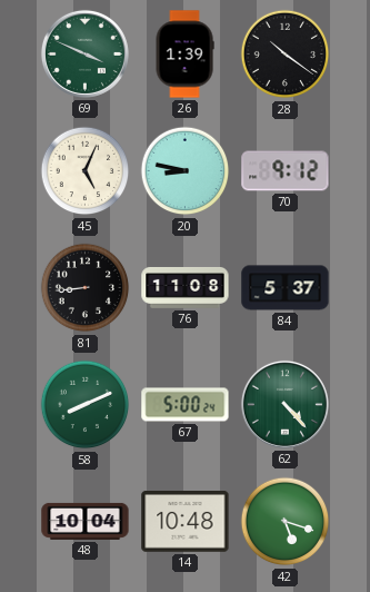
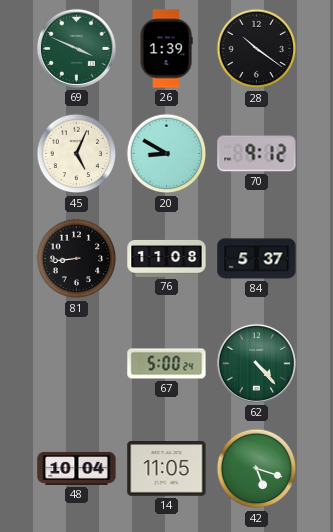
20: 8:47 -> 8:50 (167, 154)
58: 8:11 -> none (86, 405)
14: 10:48 -> 11:05 (167, 469)
